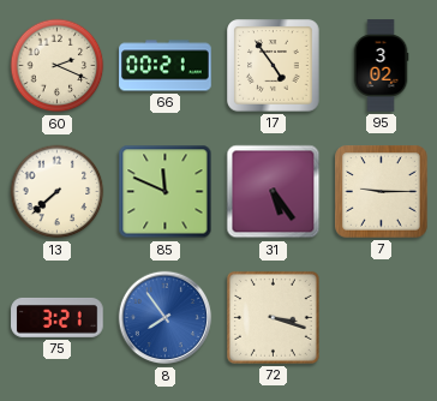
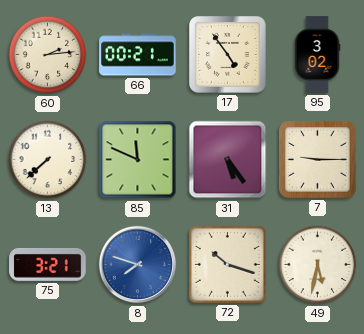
60: 2:19 -> 2:14 (48, 55)
8: 7:54 -> 7:48 (138, 265)
72: 3:18 -> 10:18 (227, 264)
49: none -> 5:32 (318, 265)
